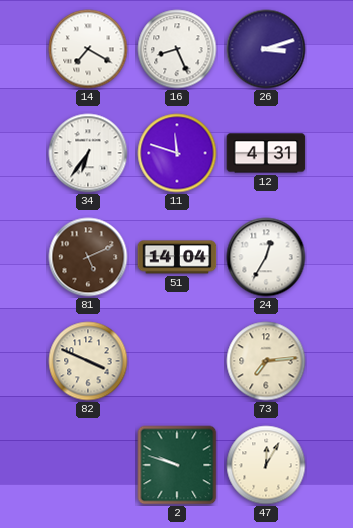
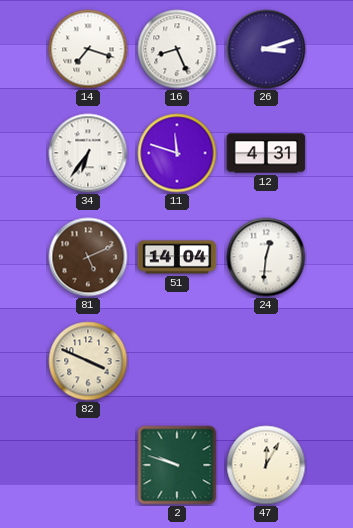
14: 7:20 -> 7:18 (88, 49)
24: 12:35 -> 12:31 (266, 257)
73: 7:14 -> none (266, 361)
